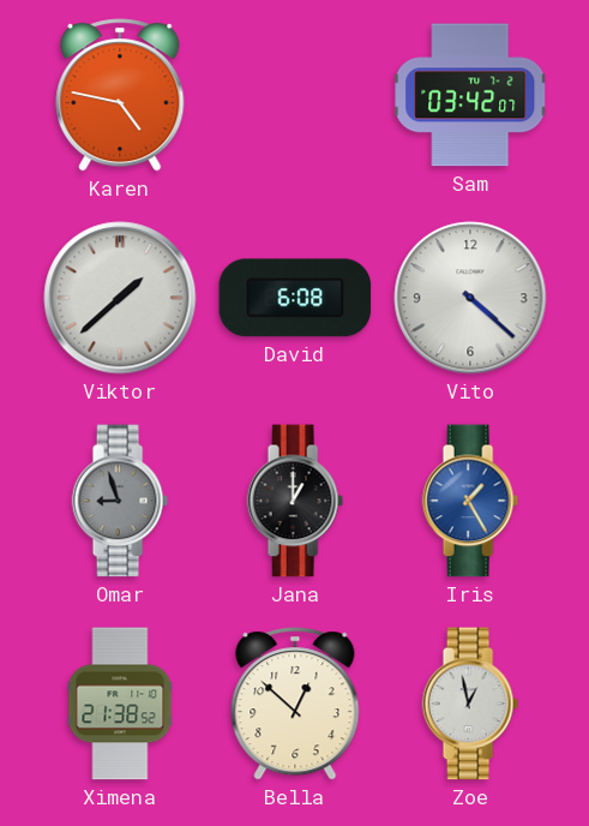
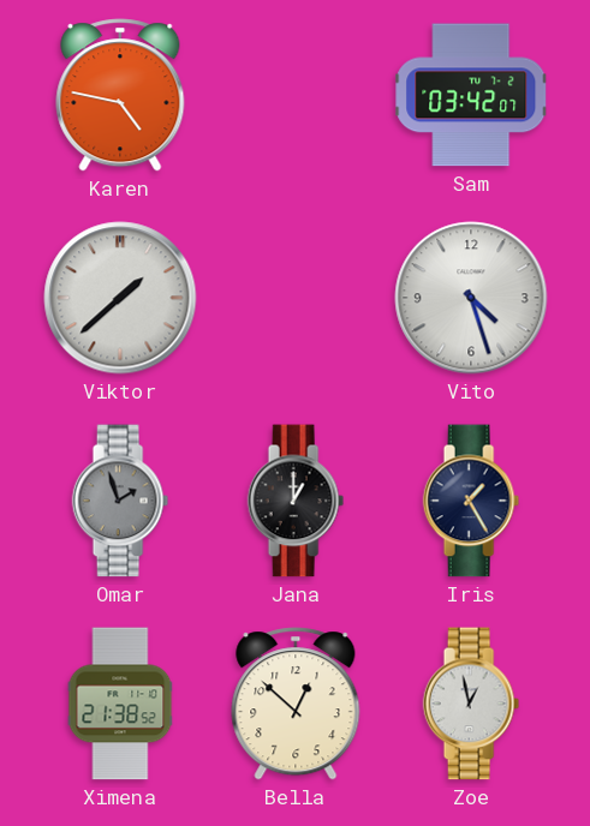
David: 6:08 -> none (295, 298)
Vito: 4:22 -> 4:27 (471, 298)
Omar: 8:57 -> 1:57 (120, 501)
Iris dial: blue -> navy (471, 501)
